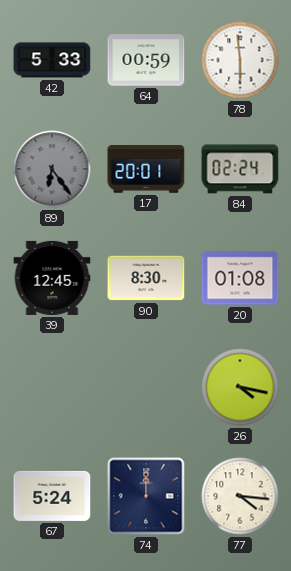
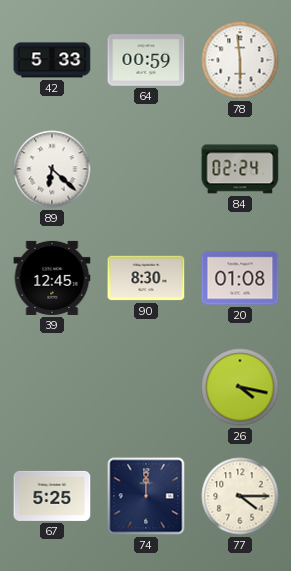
89: 6:24 -> 6:22 (52, 169)
89 dial: grey -> white (52, 169)
17: 20:01 -> none (146, 169)
67: 5:24 -> 5:25 (52, 496)
77: 4:16 -> 4:15 (240, 496)
